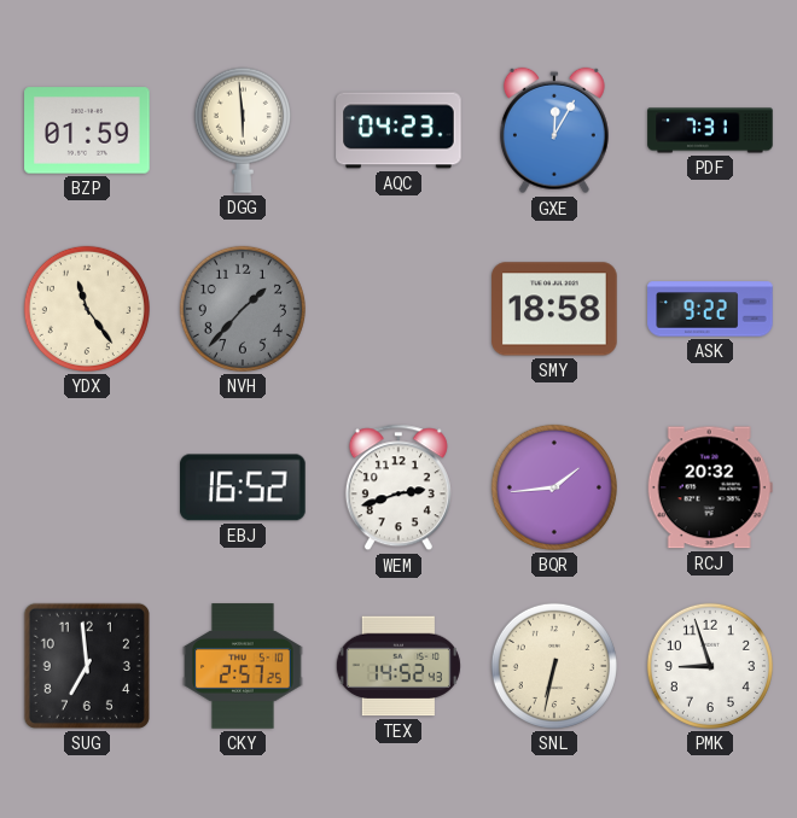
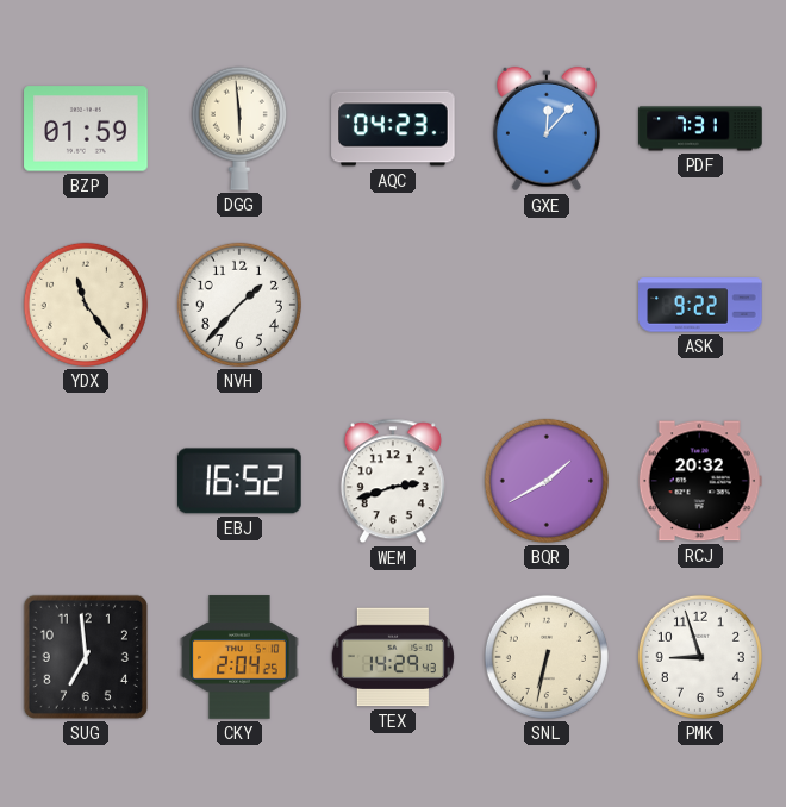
GXE: 12:05 -> 12:07 (547, 129)
NVH dial: grey -> white (239, 305)
SMY: 18:58 -> none (554, 309)
BQR: 1:44 -> 1:40 (547, 481)
CKY: 2:57 -> 2:04 (239, 657)
TEX: 14:52 -> 14:29 (393, 657)
